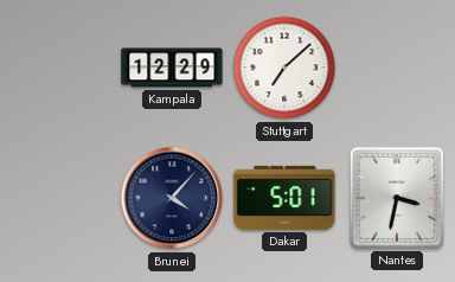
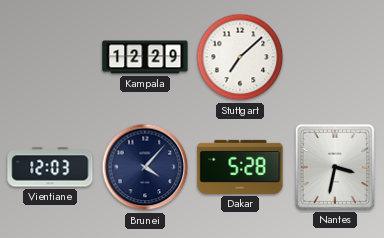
Vientiane: none -> 12:03 (50, 167)
Dakar: 5:01 -> 5:28 (240, 167)
